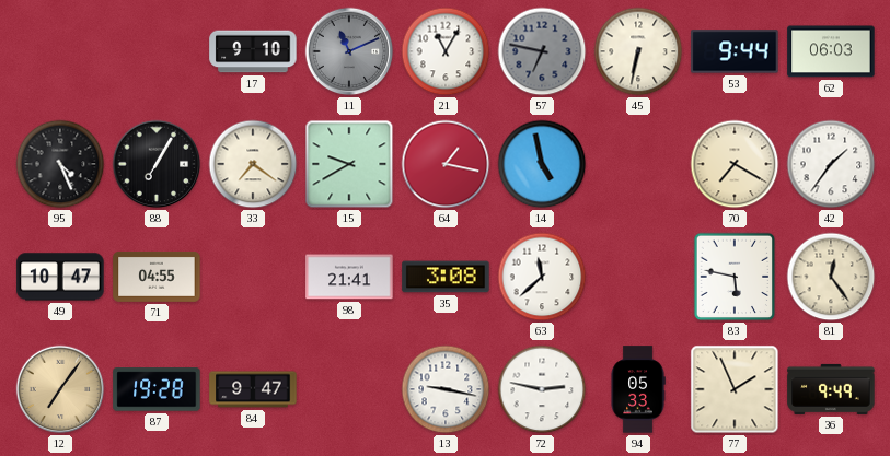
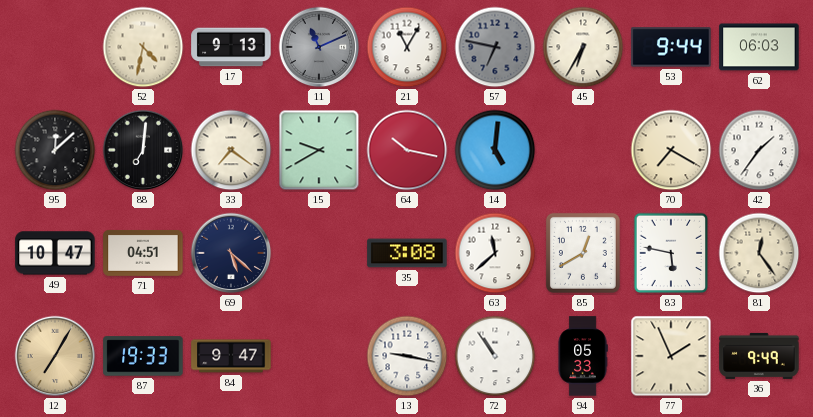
52: none -> 4:32 (143, 47)
17: 9:10 -> 9:13 (231, 47)
45: 6:32 -> 6:35 (583, 47)
95: 4:26 -> 12:08 (55, 150)
88: 7:05 -> 7:01 (143, 150)
64: 1:17 -> 10:17 (407, 150)
14: 4:58 -> 5:01 (495, 150)
71: 04:55 -> 04:51 (143, 253)
69: none -> 5:22 (231, 253)
98: 21:41 -> none (349, 277)
85: none -> 12:40 (583, 253)
12: 7:06 -> 7:05 (55, 356)
87: 19:28 -> 19:33 (143, 356)
72: 2:47 -> 10:54 (495, 356)
